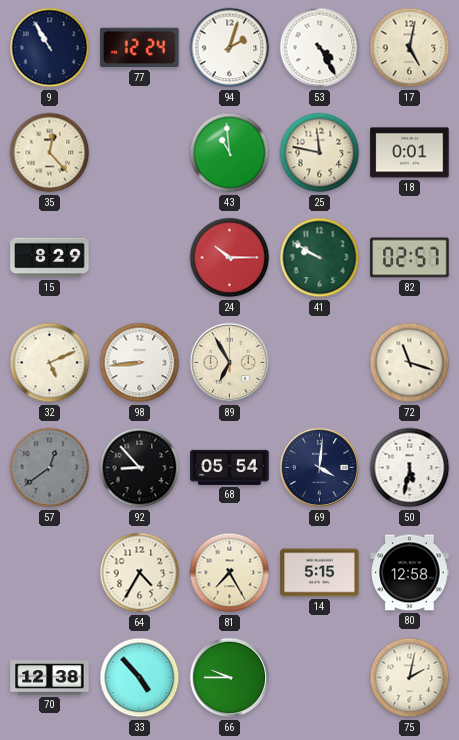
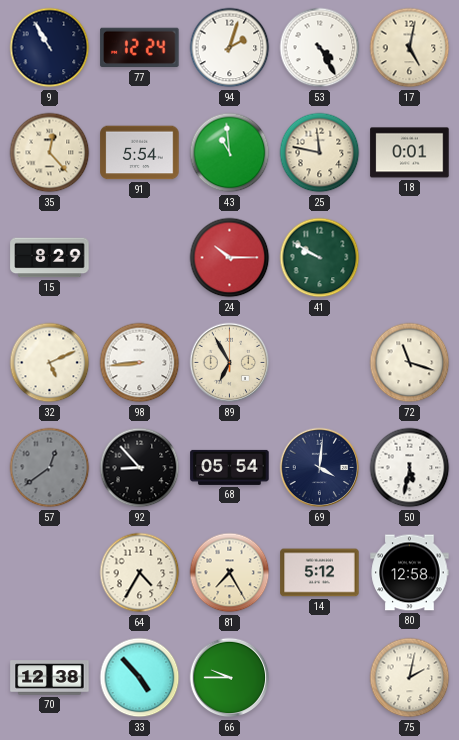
91: none -> 5:54 (140, 153)
82: 02:57 -> none (410, 258)
14: 5:15 -> 5:12 (320, 573)
